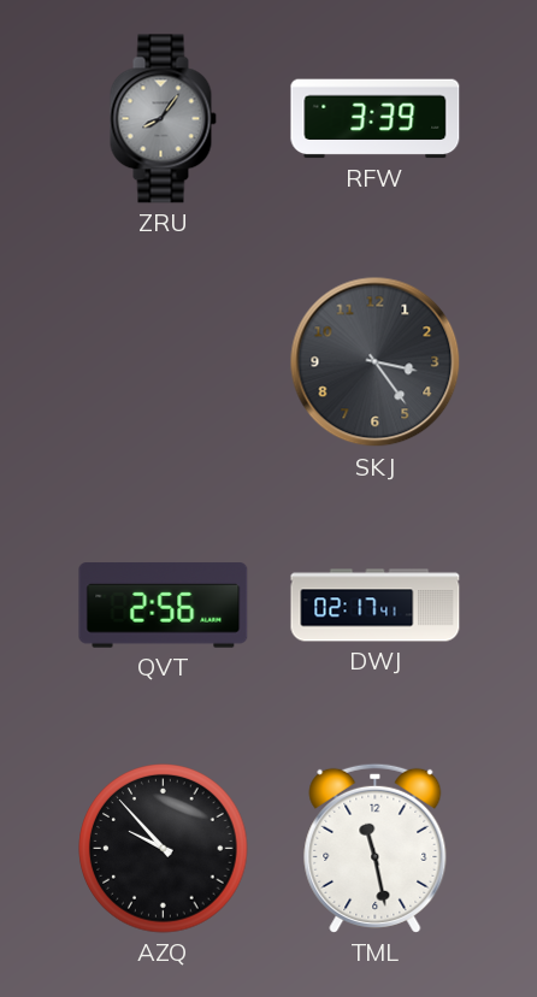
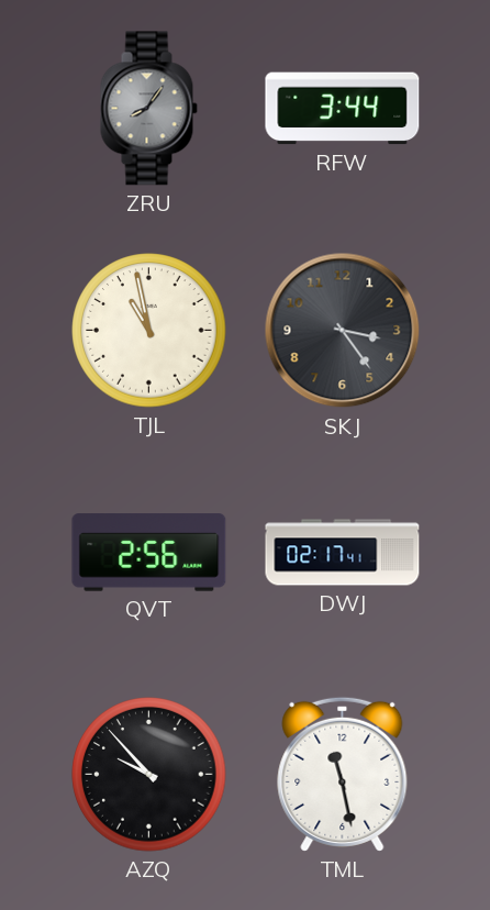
RFW: 3:39 -> 3:44 (343, 109)
TJL: none -> 10:58 (149, 331)
